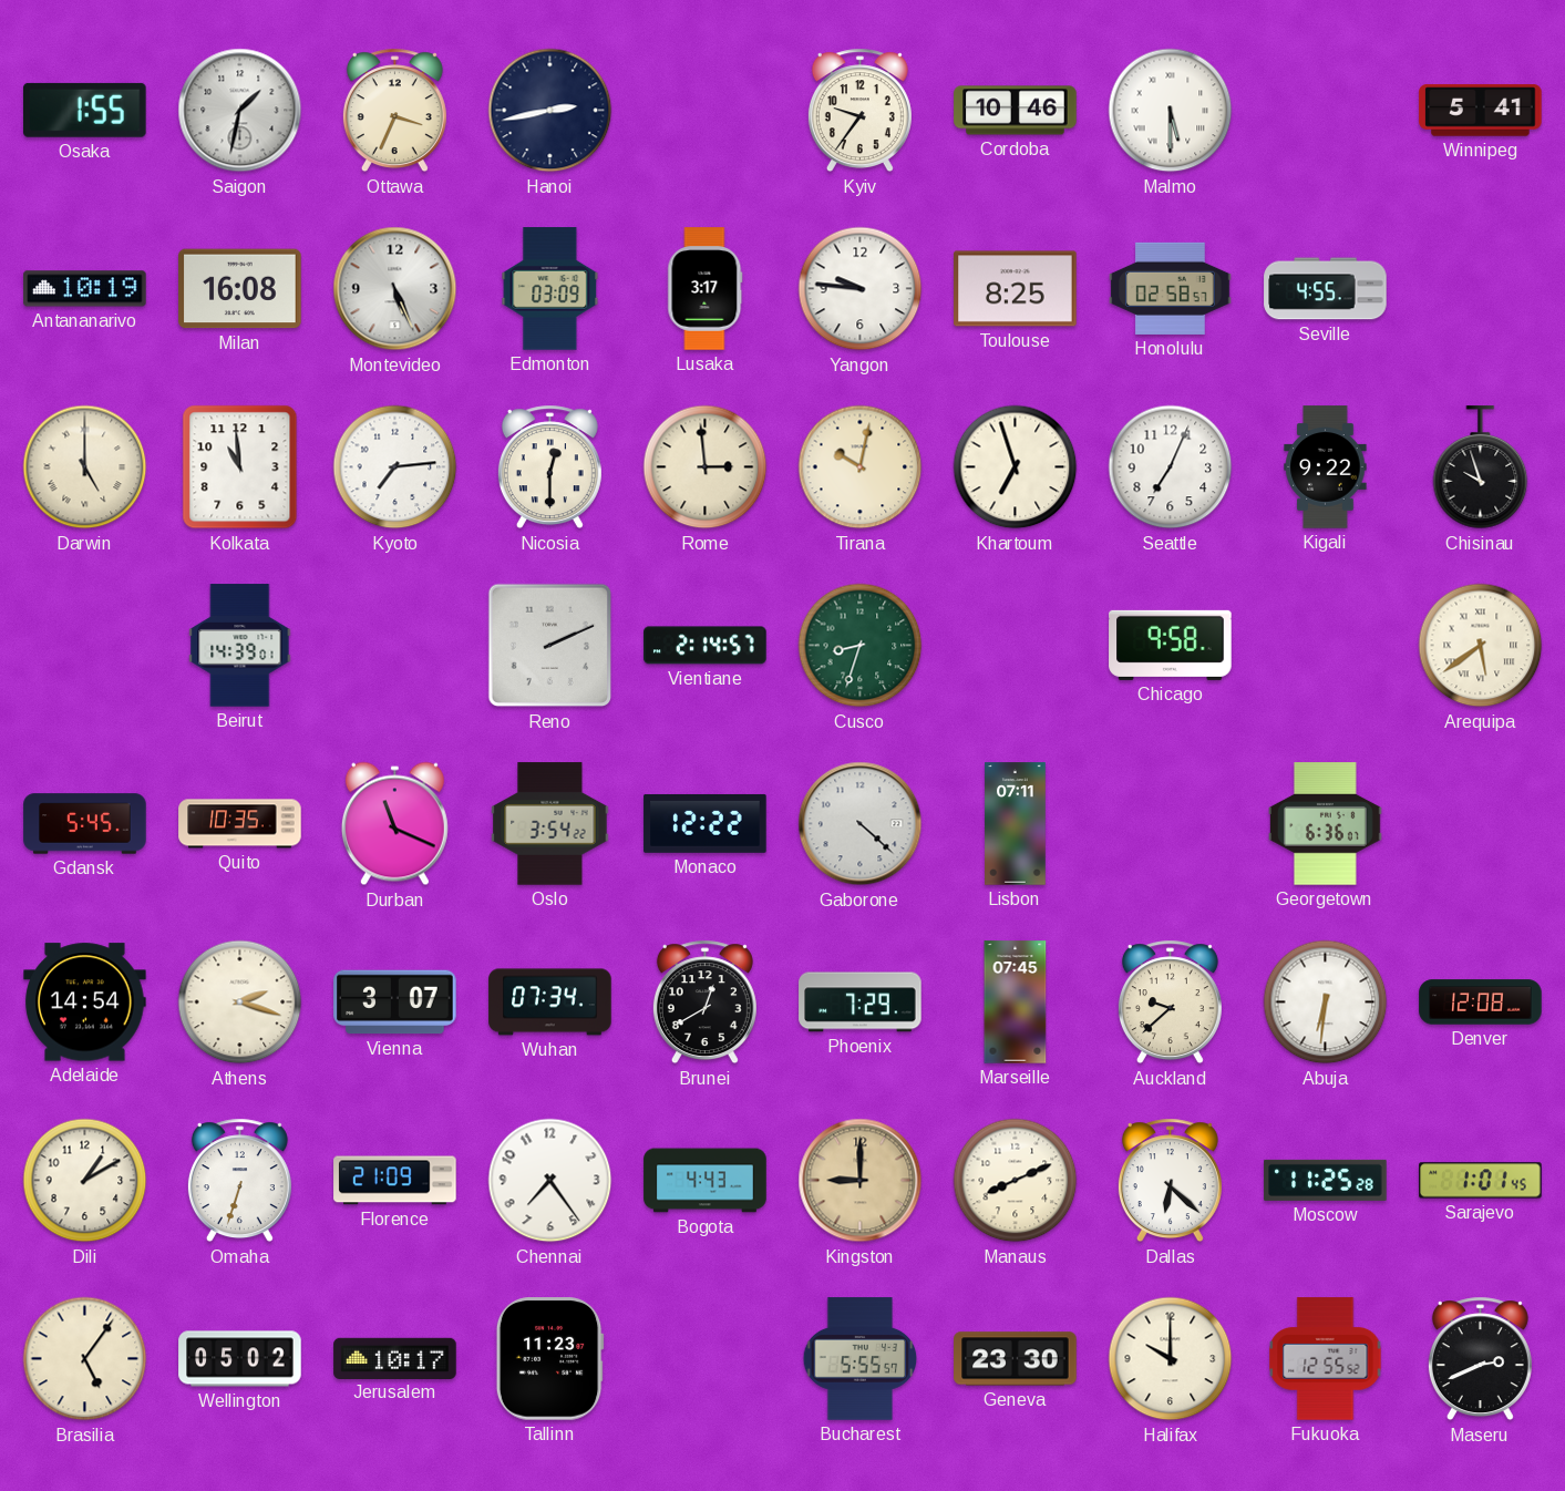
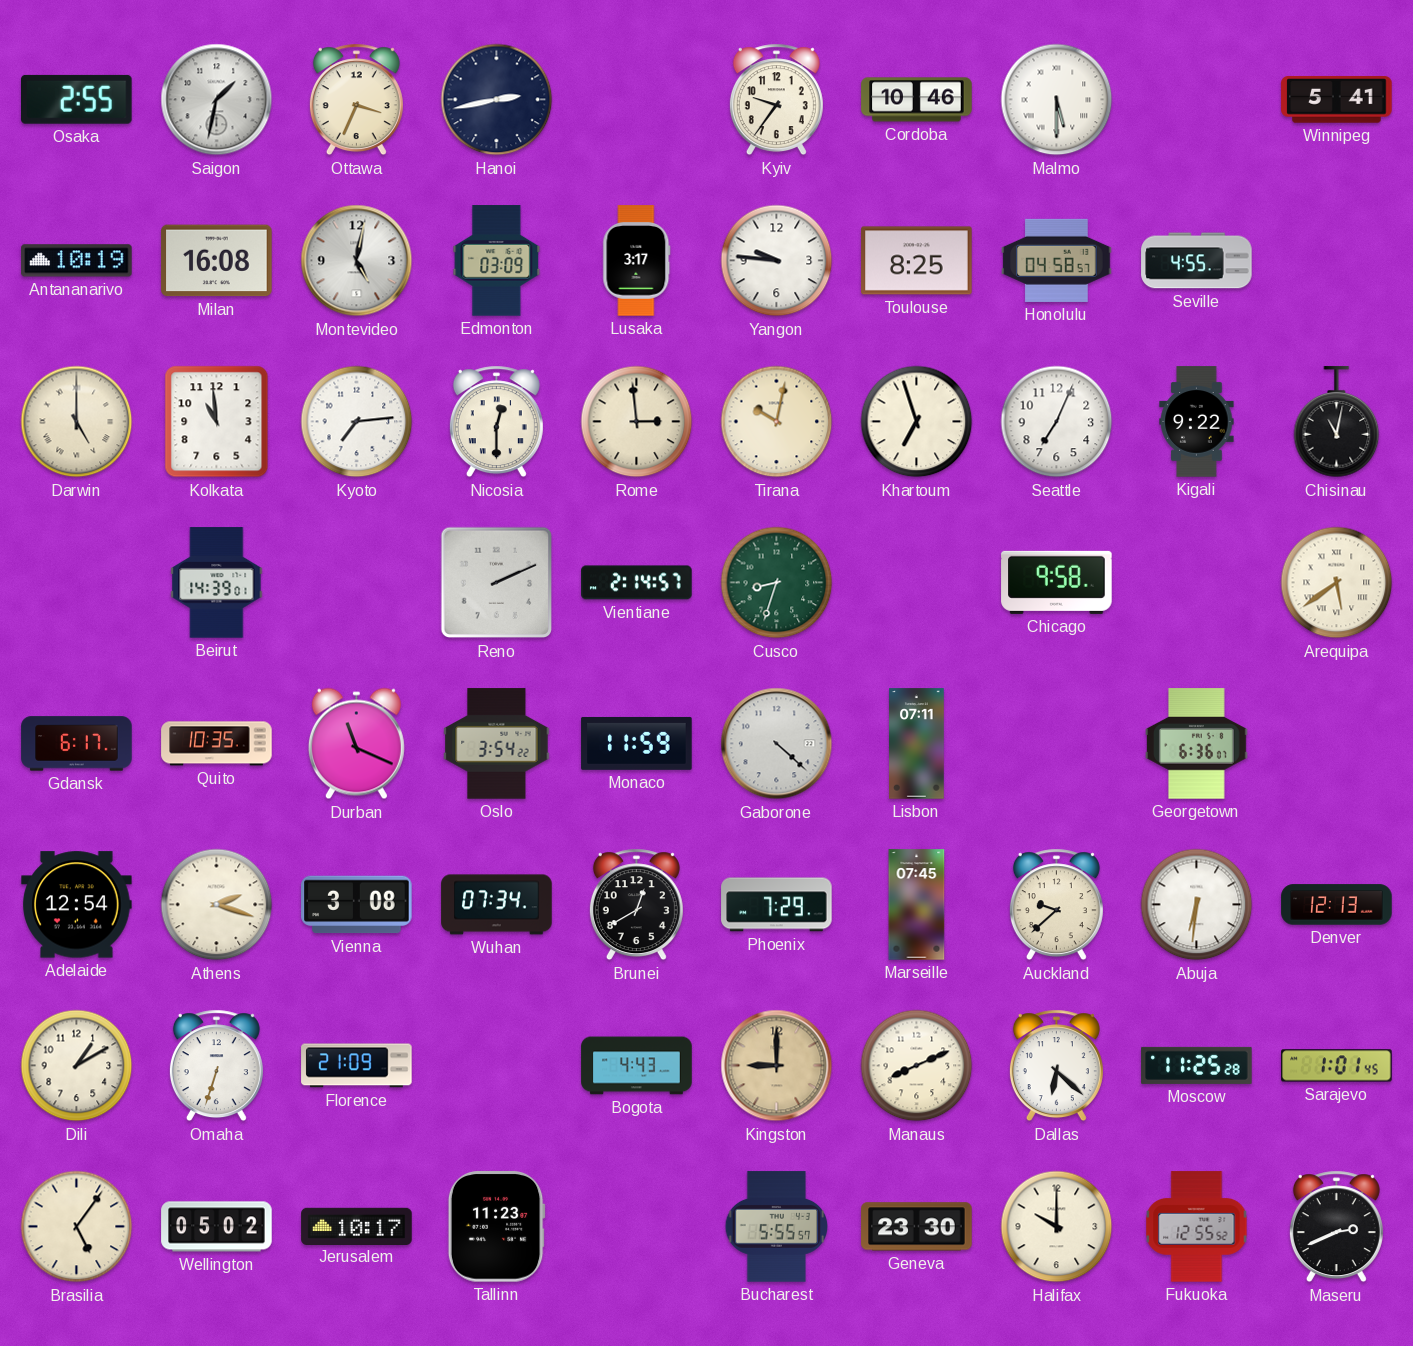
Osaka: 1:55 -> 2:55 (77, 99)
Montevideo: 5:26 -> 5:02 (357, 261)
Honolulu: 02:58 -> 04:58 (1057, 260)
Chisinau: 9:57 -> 11:02 (1337, 422)
Gdansk: 5:45 -> 6:17 (77, 744)
Monaco: 12:22 -> 11:59 (637, 743)
Adelaide: 14:54 -> 12:54 (77, 905)
Vienna: 3:07 -> 3:08 (357, 905)
Denver: 12:08 -> 12:13 (1337, 905)
Chennai: 7:24 -> none (550, 1181)
